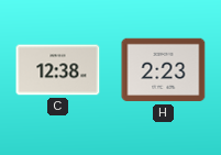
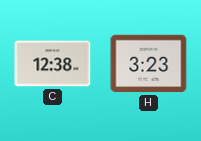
H: 2:23 -> 3:23 (149, 64)
